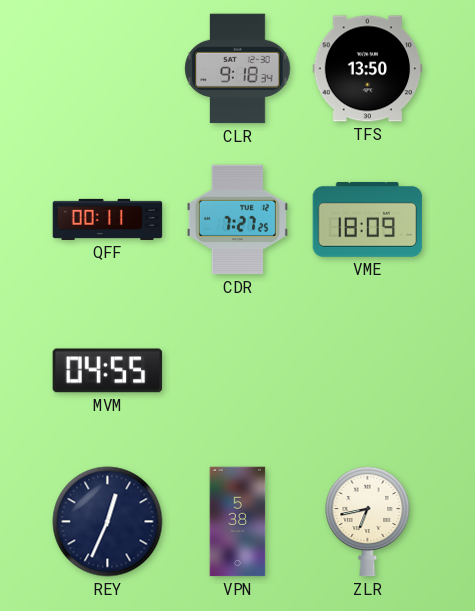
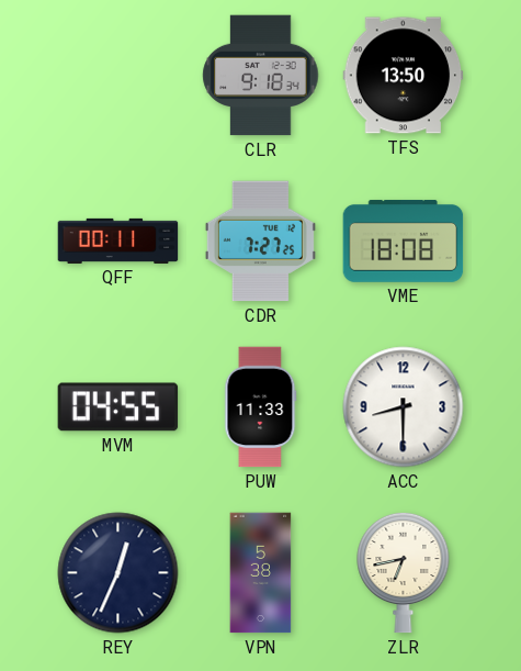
VME: 18:09 -> 18:08 (404, 241)
PUW: none -> 11:33 (261, 407)
ACC: none -> 8:30 (404, 407)
